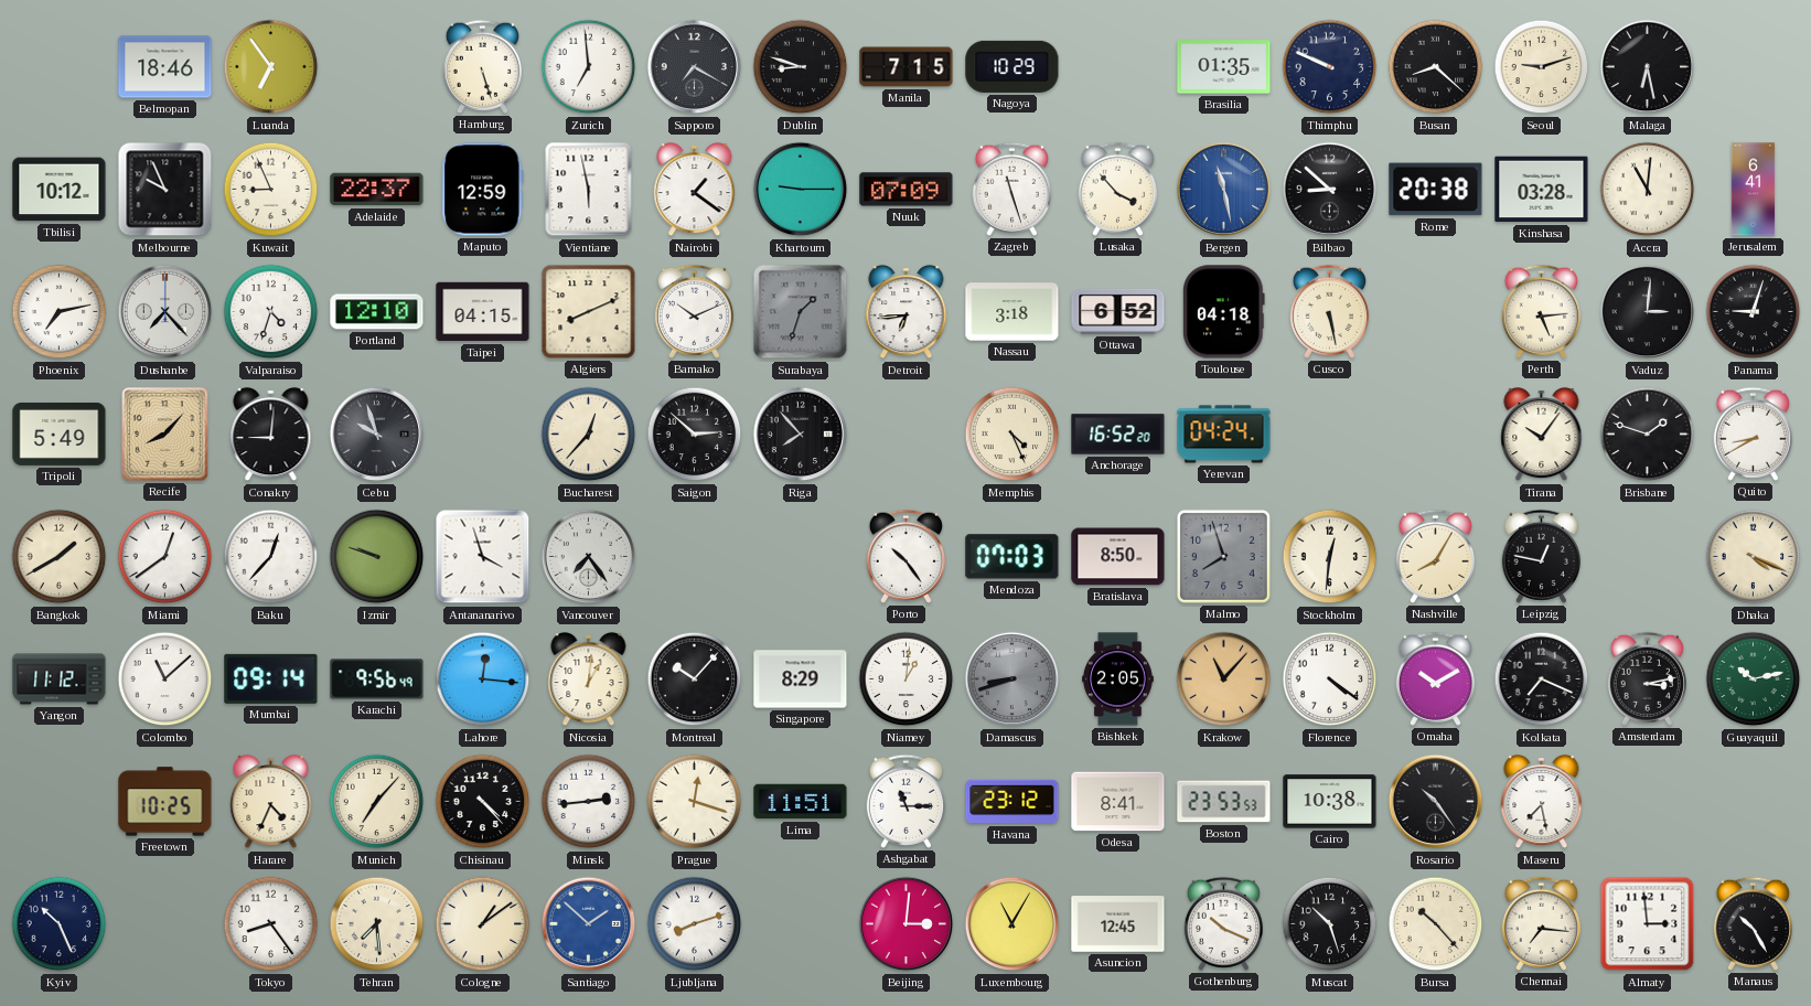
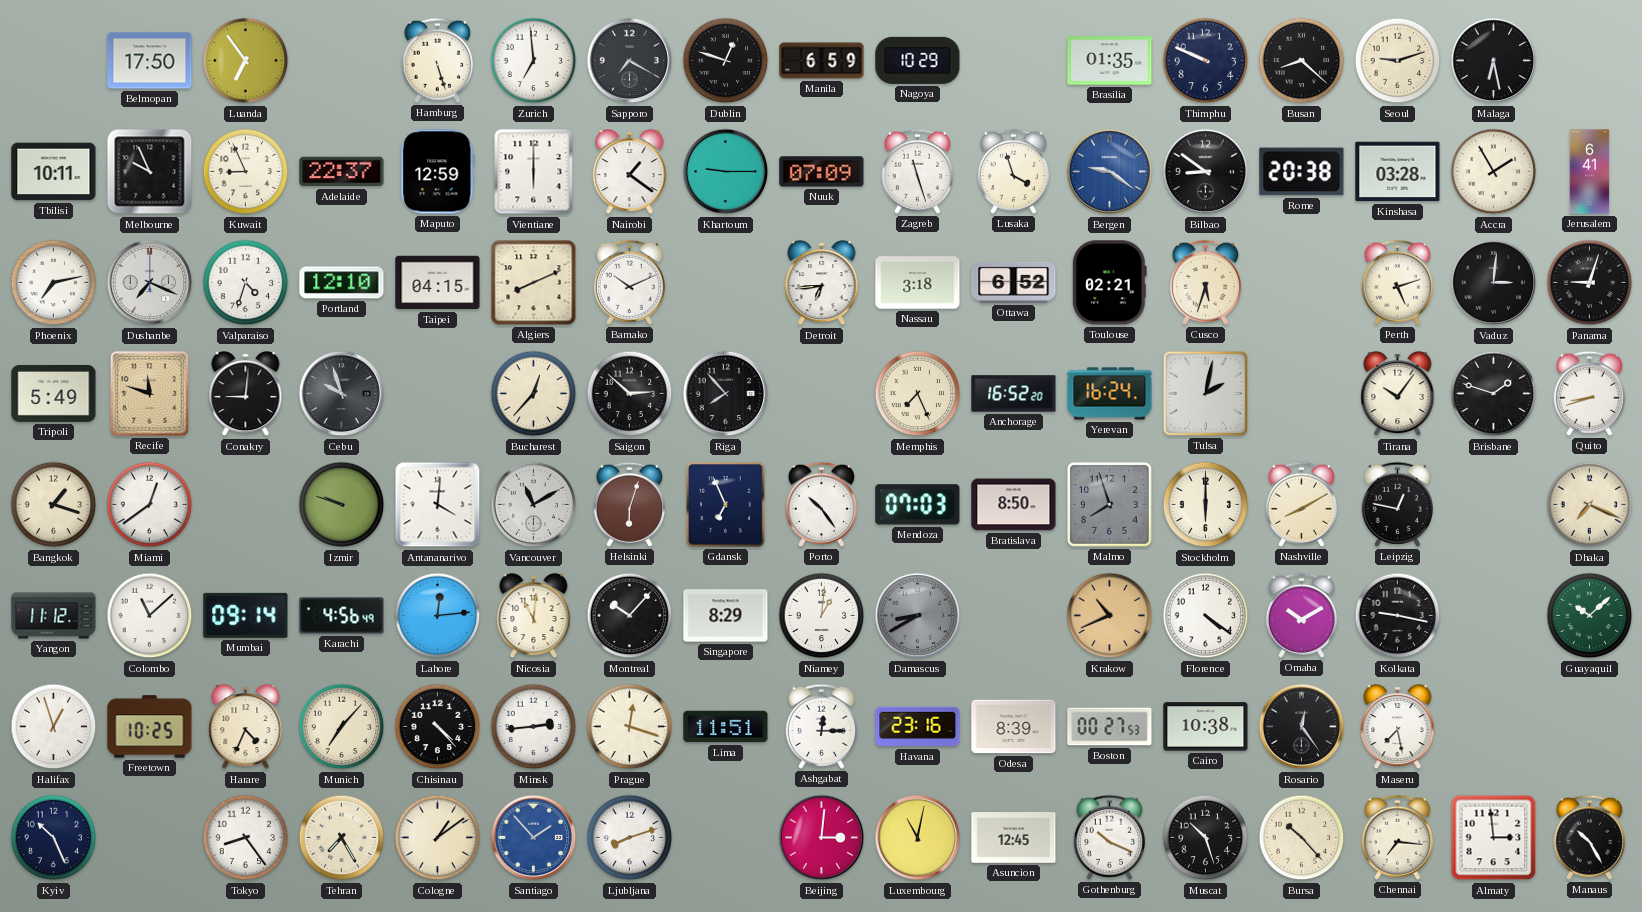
Belmopan: 18:46 -> 17:50 (150, 61)
Dublin: 8:48 -> 12:48 (726, 61)
Manila: 7:15 -> 6:59 (822, 61)
Tbilisi: 10:12 -> 10:11 (54, 172)
Vientiane: 5:58 -> 6:00 (534, 172)
Lusaka: 3:53 -> 3:57 (1013, 171)
Bergen: 11:28 -> 9:21 (1110, 172)
Bilbao: 8:52 -> 8:51 (1206, 172)
Accra: 11:01 -> 1:55 (1494, 172)
Dushanbe: 7:23 -> 7:19 (150, 283)
Surabaya: 1:33 -> none (801, 312)
Toulouse: 04:18 -> 02:21 (1110, 283)
Cusco: 5:28 -> 5:33 (1205, 282)
Perth: 5:14 -> 5:12 (1397, 282)
Recife: 8:07 -> 11:48 (150, 394)
Memphis: 4:26 -> 7:26 (918, 394)
Yerevan: 04:24 -> 16:24 (1110, 394)
Tulsa: none -> 2:02 (1205, 393)
Quito: 8:40 -> 8:42 (1589, 393)
Bangkok: 1:40 -> 1:18 (54, 505)
Baku: 12:37 -> none (271, 557)
Antananarivo: 3:57 -> 4:01 (438, 505)
Vancouver: 7:24 -> 11:10 (534, 505)
Helsinki: none -> 6:03 (629, 504)
Gdansk: none -> 6:56 (726, 505)
Stockholm: 12:31 -> 6:00 (1206, 505)
Nashville: 8:05 -> 8:10 (1301, 504)
Dhaka: 4:19 -> 7:19 (1590, 505)
Karachi: 9:56 -> 4:56 (342, 616)
Lahore: 12:16 -> 12:14 (438, 616)
Nicosia: 1:01 -> 11:01 (534, 616)
Damascus: 8:42 -> 8:40 (918, 616)
Bishkek: 2:05 -> none (1118, 679)
Krakow: 11:07 -> 10:41 (1110, 616)
Kolkata: 7:19 -> 9:17 (1398, 616)
Amsterdam: 3:13 -> none (1647, 678)
Guayaquil: 10:13 -> 10:08 (1590, 616)
Halifax: none -> 12:57 (54, 727)
Ashgabat: 11:15 -> 12:15 (821, 726)
Havana: 23:12 -> 23:16 (918, 727)
Odesa: 8:41 -> 8:39 (1014, 727)
Boston: 23:53 -> 00:27 (1110, 727)
Rosario: 10:24 -> 12:24 (1302, 727)
Tehran: 7:29 -> 7:25 (342, 838)
Santiago: 1:52 -> 1:53 (534, 838)
Luxembourg: 11:05 -> 11:02 (918, 838)
